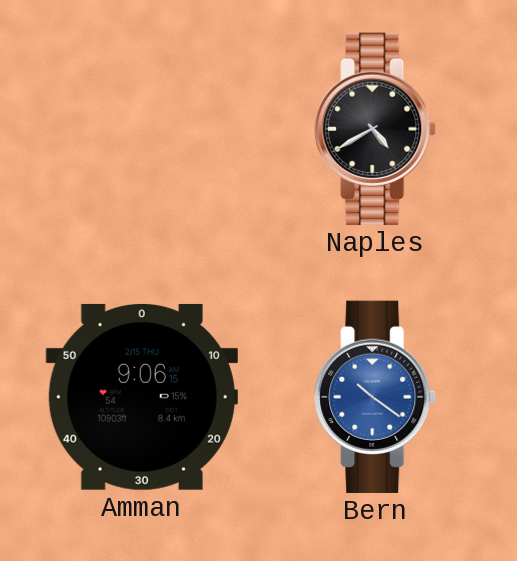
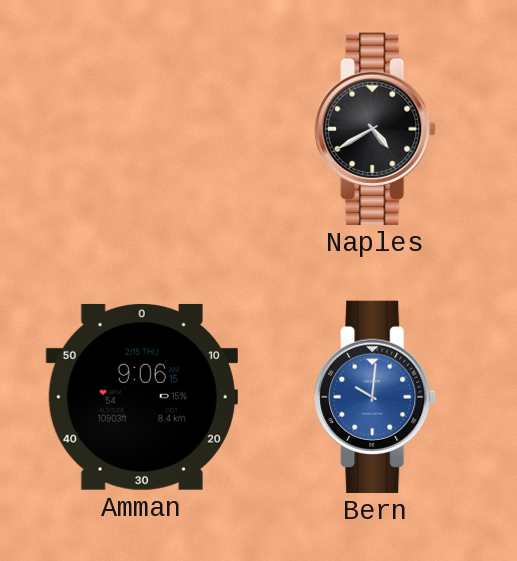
Bern: 10:21 -> 10:01 (375, 397)
